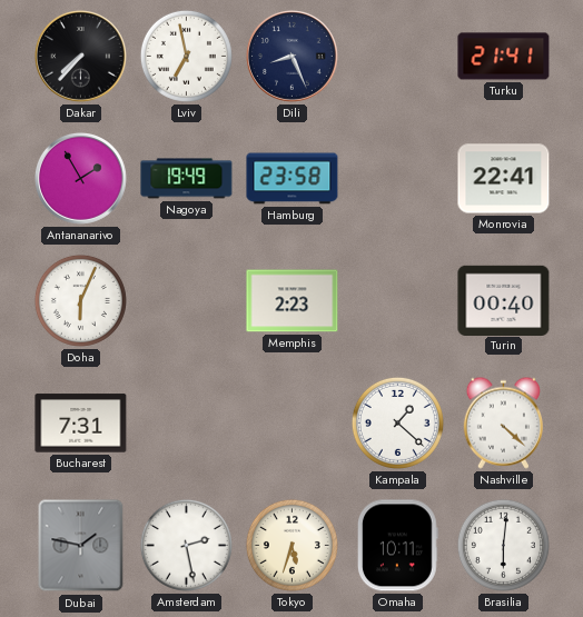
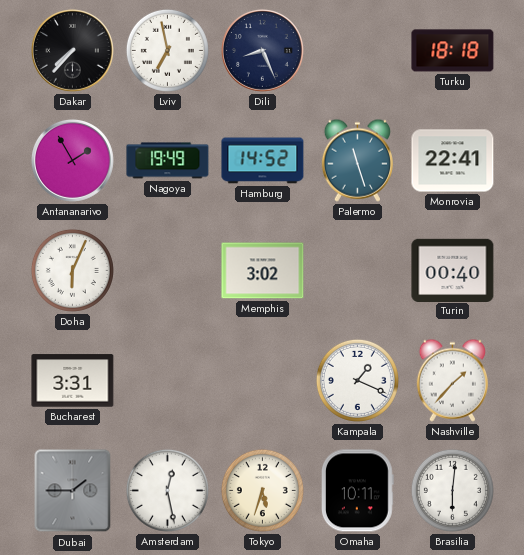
Turku: 21:41 -> 18:18 (453, 51)
Hamburg: 23:58 -> 14:52 (263, 161)
Palermo: none -> 11:27 (357, 160)
Memphis: 2:23 -> 3:02 (263, 271)
Bucharest: 7:31 -> 3:31 (73, 381)
Kampala: 1:22 -> 1:19 (357, 380)
Nashville: 4:22 -> 1:37 (452, 380)
Dubai: 1:47 -> 1:45 (73, 491)
Amsterdam: 2:28 -> 12:28 (167, 490)
